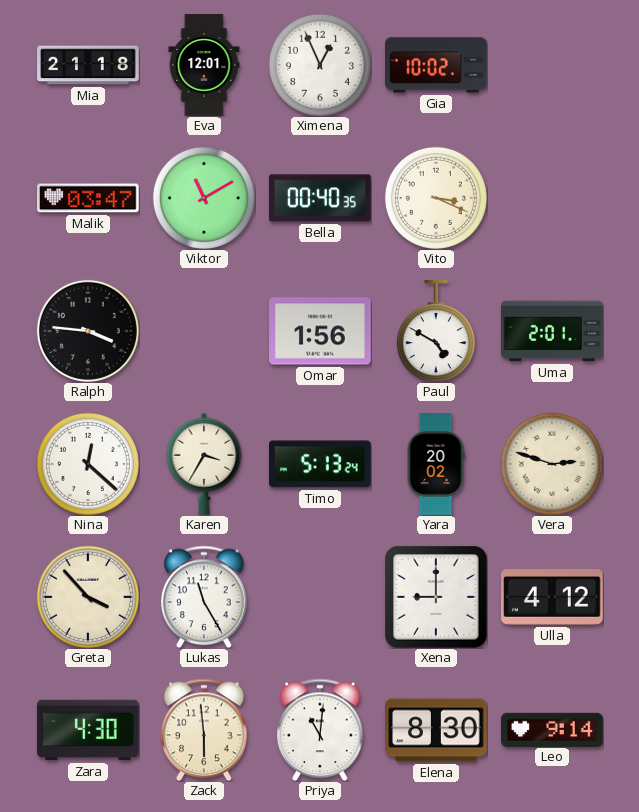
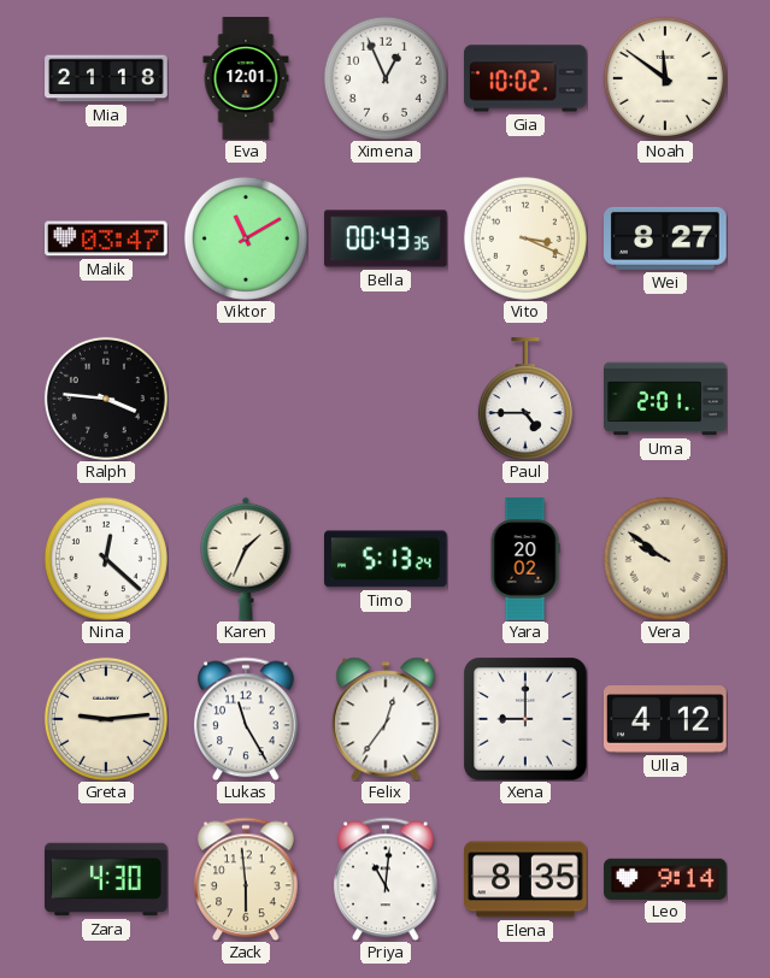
Noah: none -> 11:51 (665, 78)
Bella: 00:40 -> 00:43 (386, 238)
Wei: none -> 8:27 (666, 238)
Omar: 1:56 -> none (320, 331)
Paul: 4:50 -> 4:45 (525, 399)
Karen: 3:35 -> 1:34 (246, 559)
Vera: 2:48 -> 9:51 (665, 559)
Greta: 3:53 -> 9:14 (106, 719)
Felix: none -> 12:36 (386, 719)
Elena: 8:30 -> 8:35 (525, 879)
